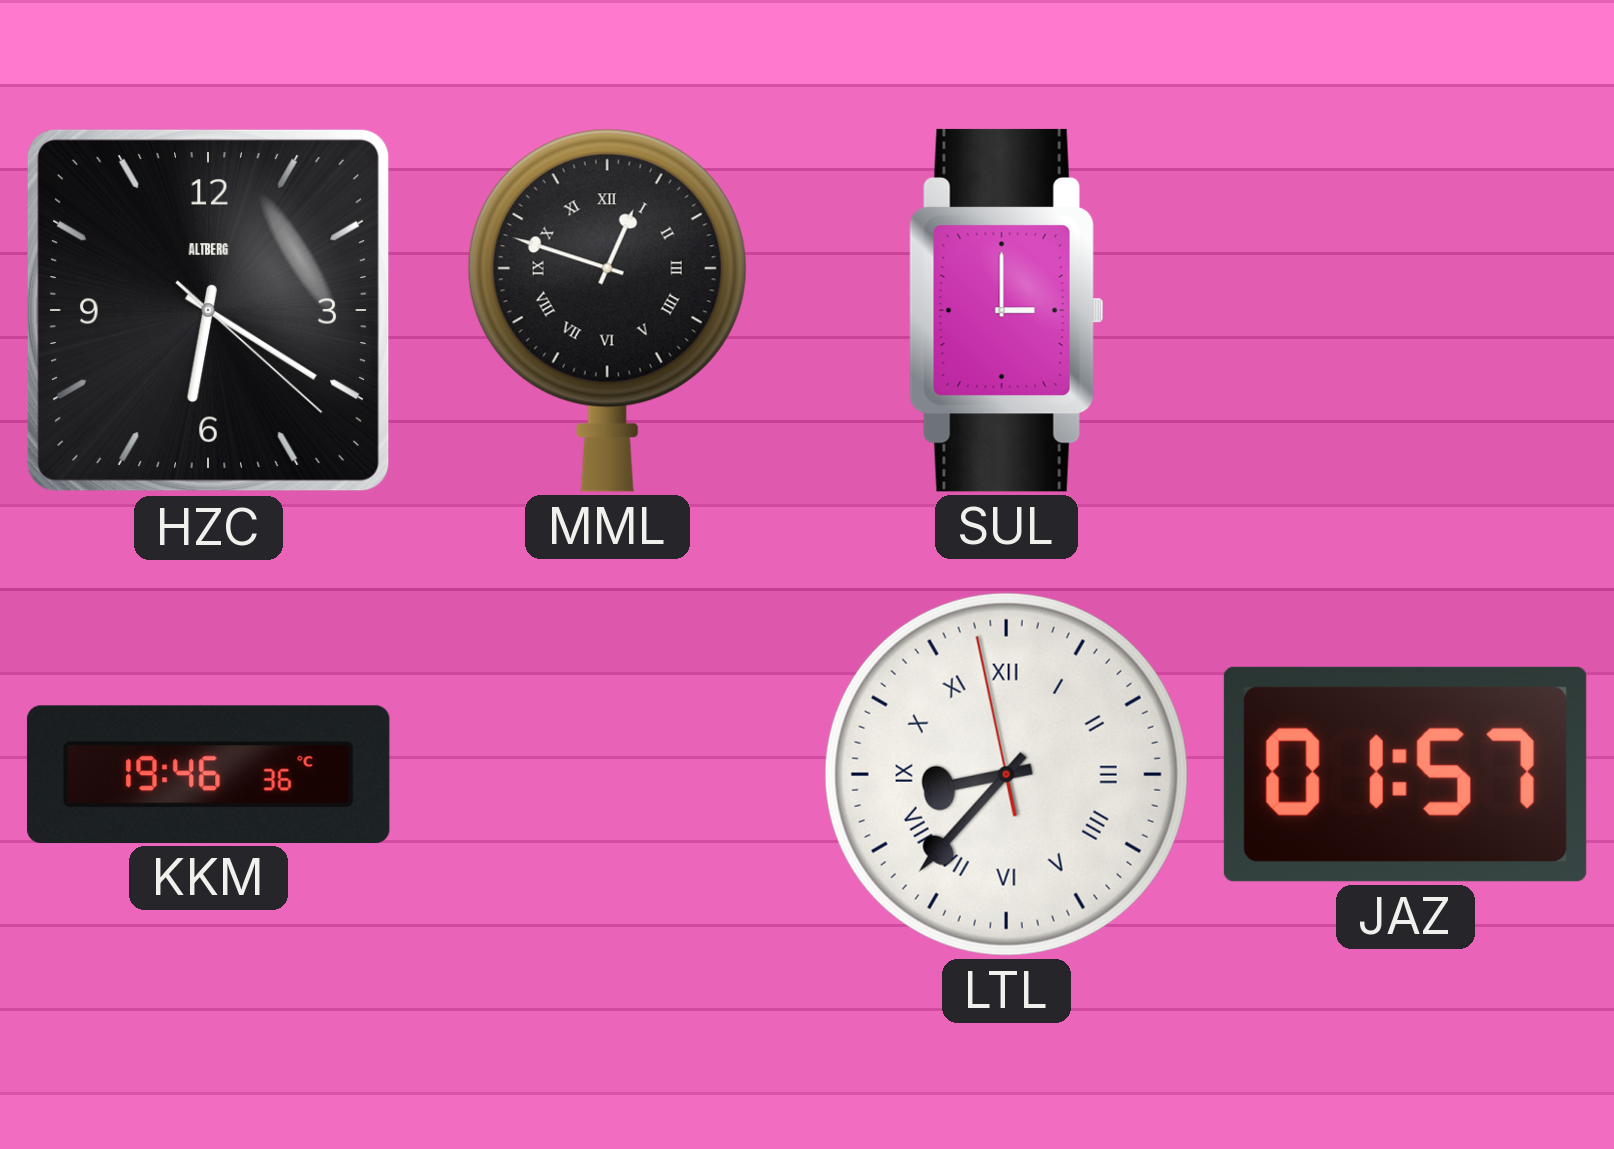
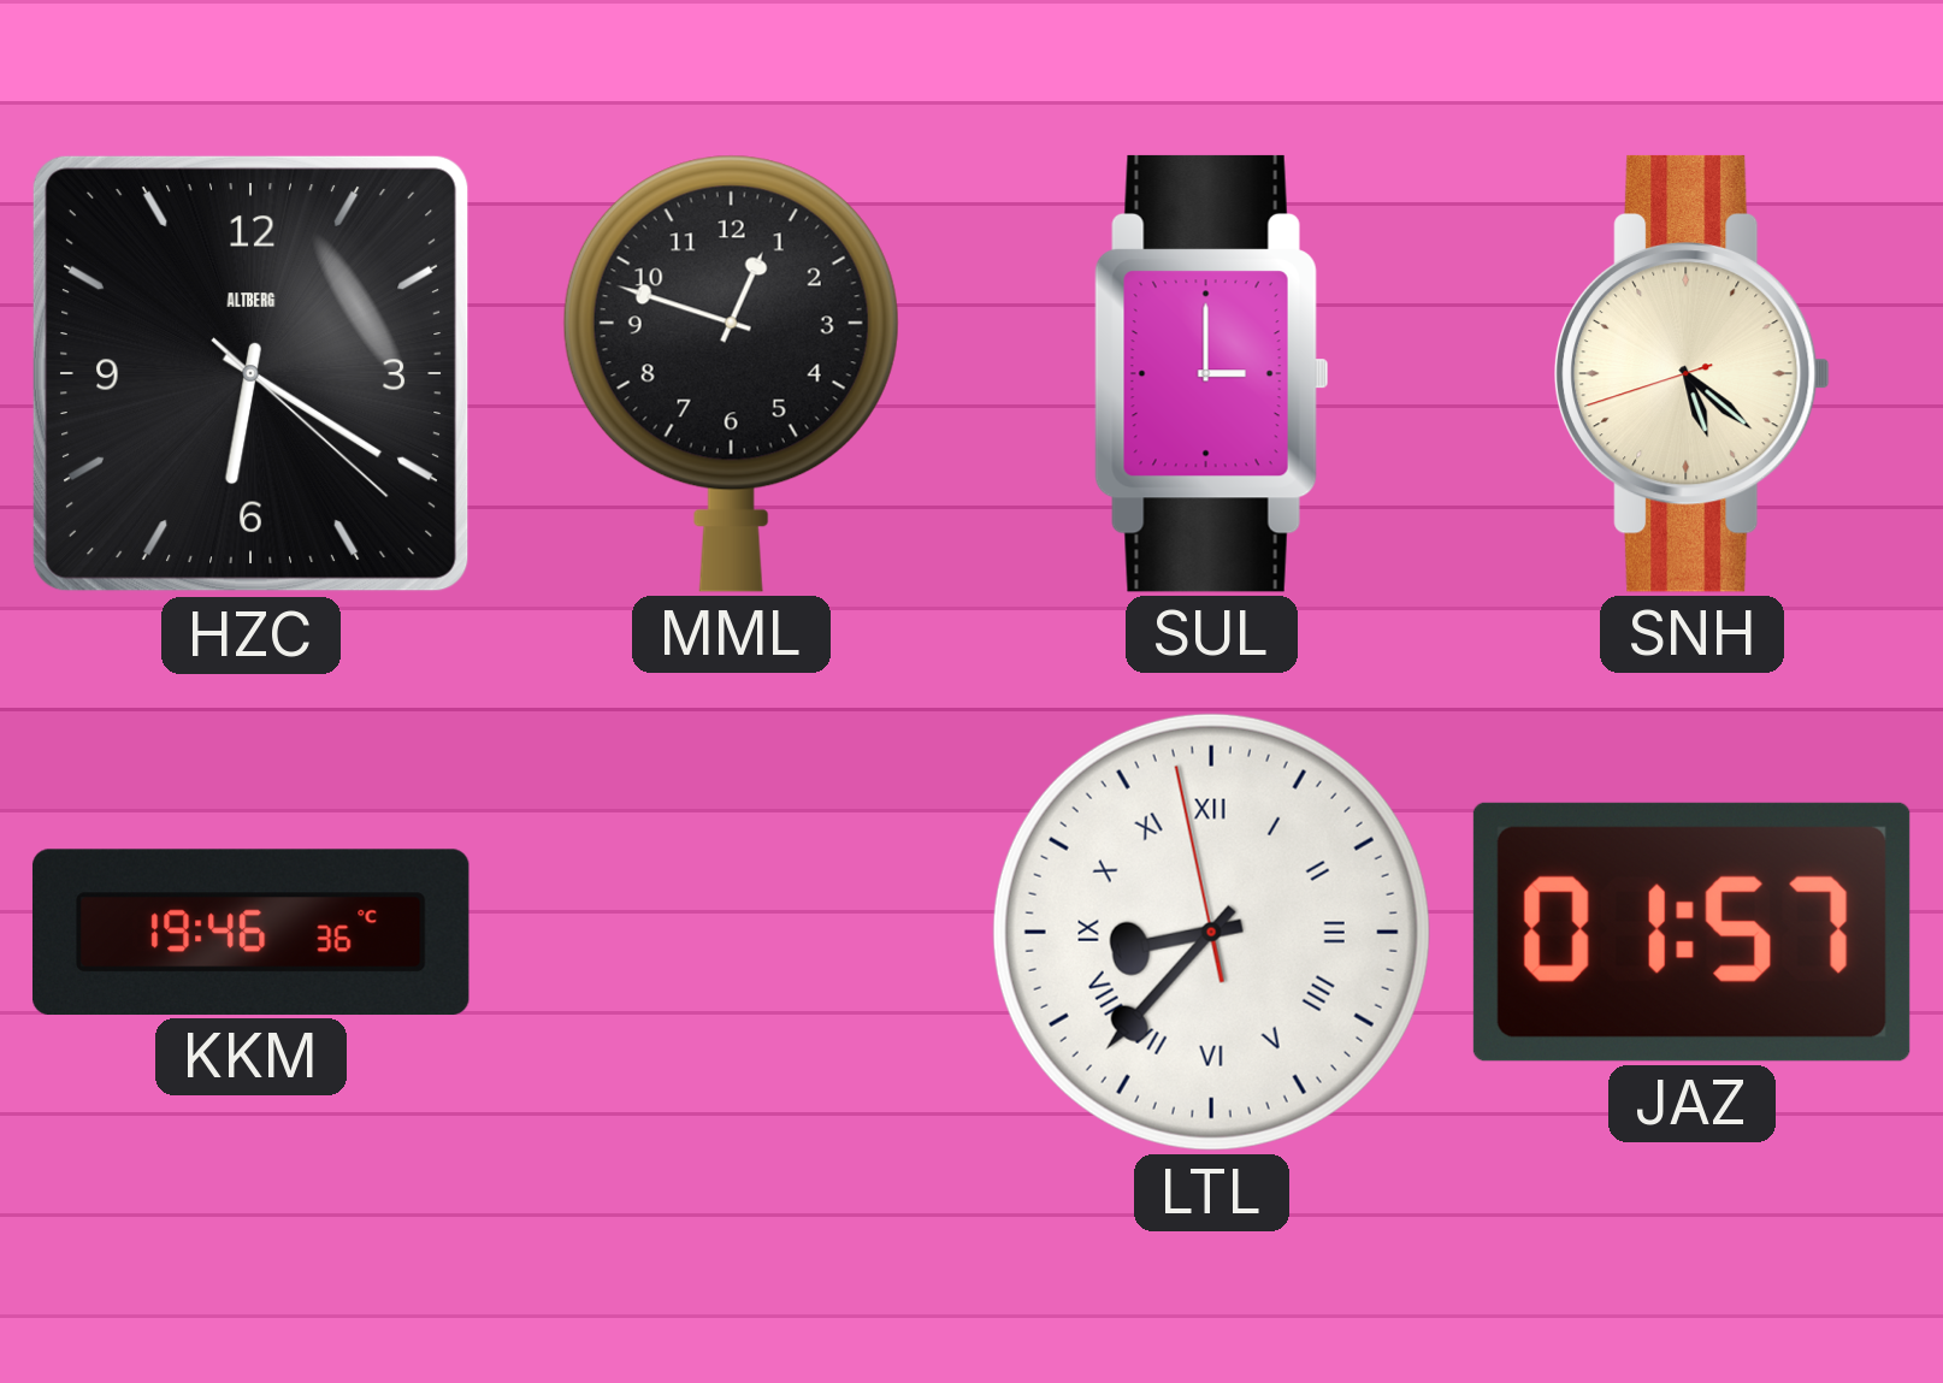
MML numerals: Roman -> Arabic (731, 373)
SNH: none -> 5:21 (1693, 373)
